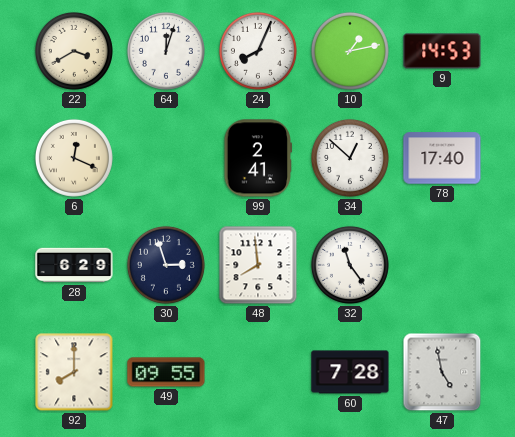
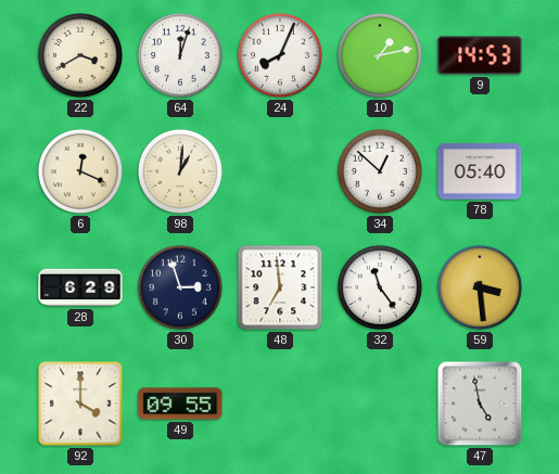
98: none -> 1:01 (180, 171)
99: 2:41 -> none (258, 158)
78: 17:40 -> 05:40 (480, 171)
48: 7:59 -> 6:59 (280, 287)
59: none -> 3:29 (480, 287)
92: 8:00 -> 4:00 (80, 403)
60: 7:28 -> none (350, 372)
